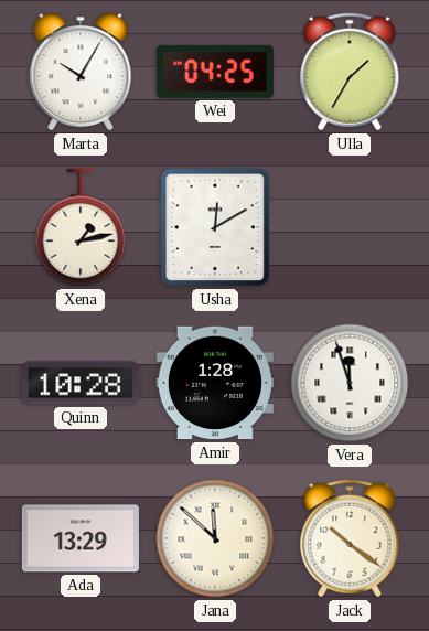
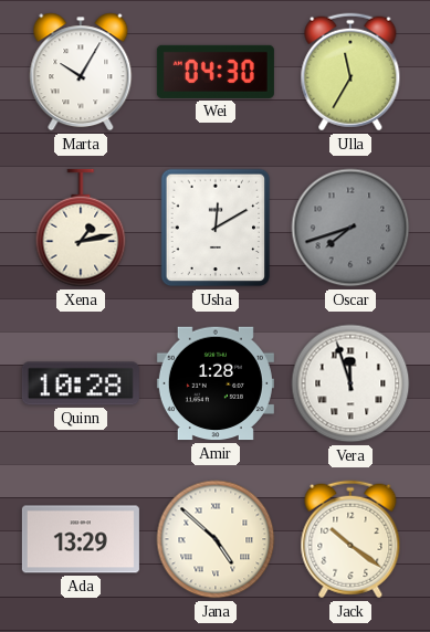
Wei: 04:25 -> 04:30 (216, 72)
Ulla: 1:35 -> 11:35 (350, 72)
Oscar: none -> 7:42 (350, 228)
Jana: 11:52 -> 4:52 (216, 539)
